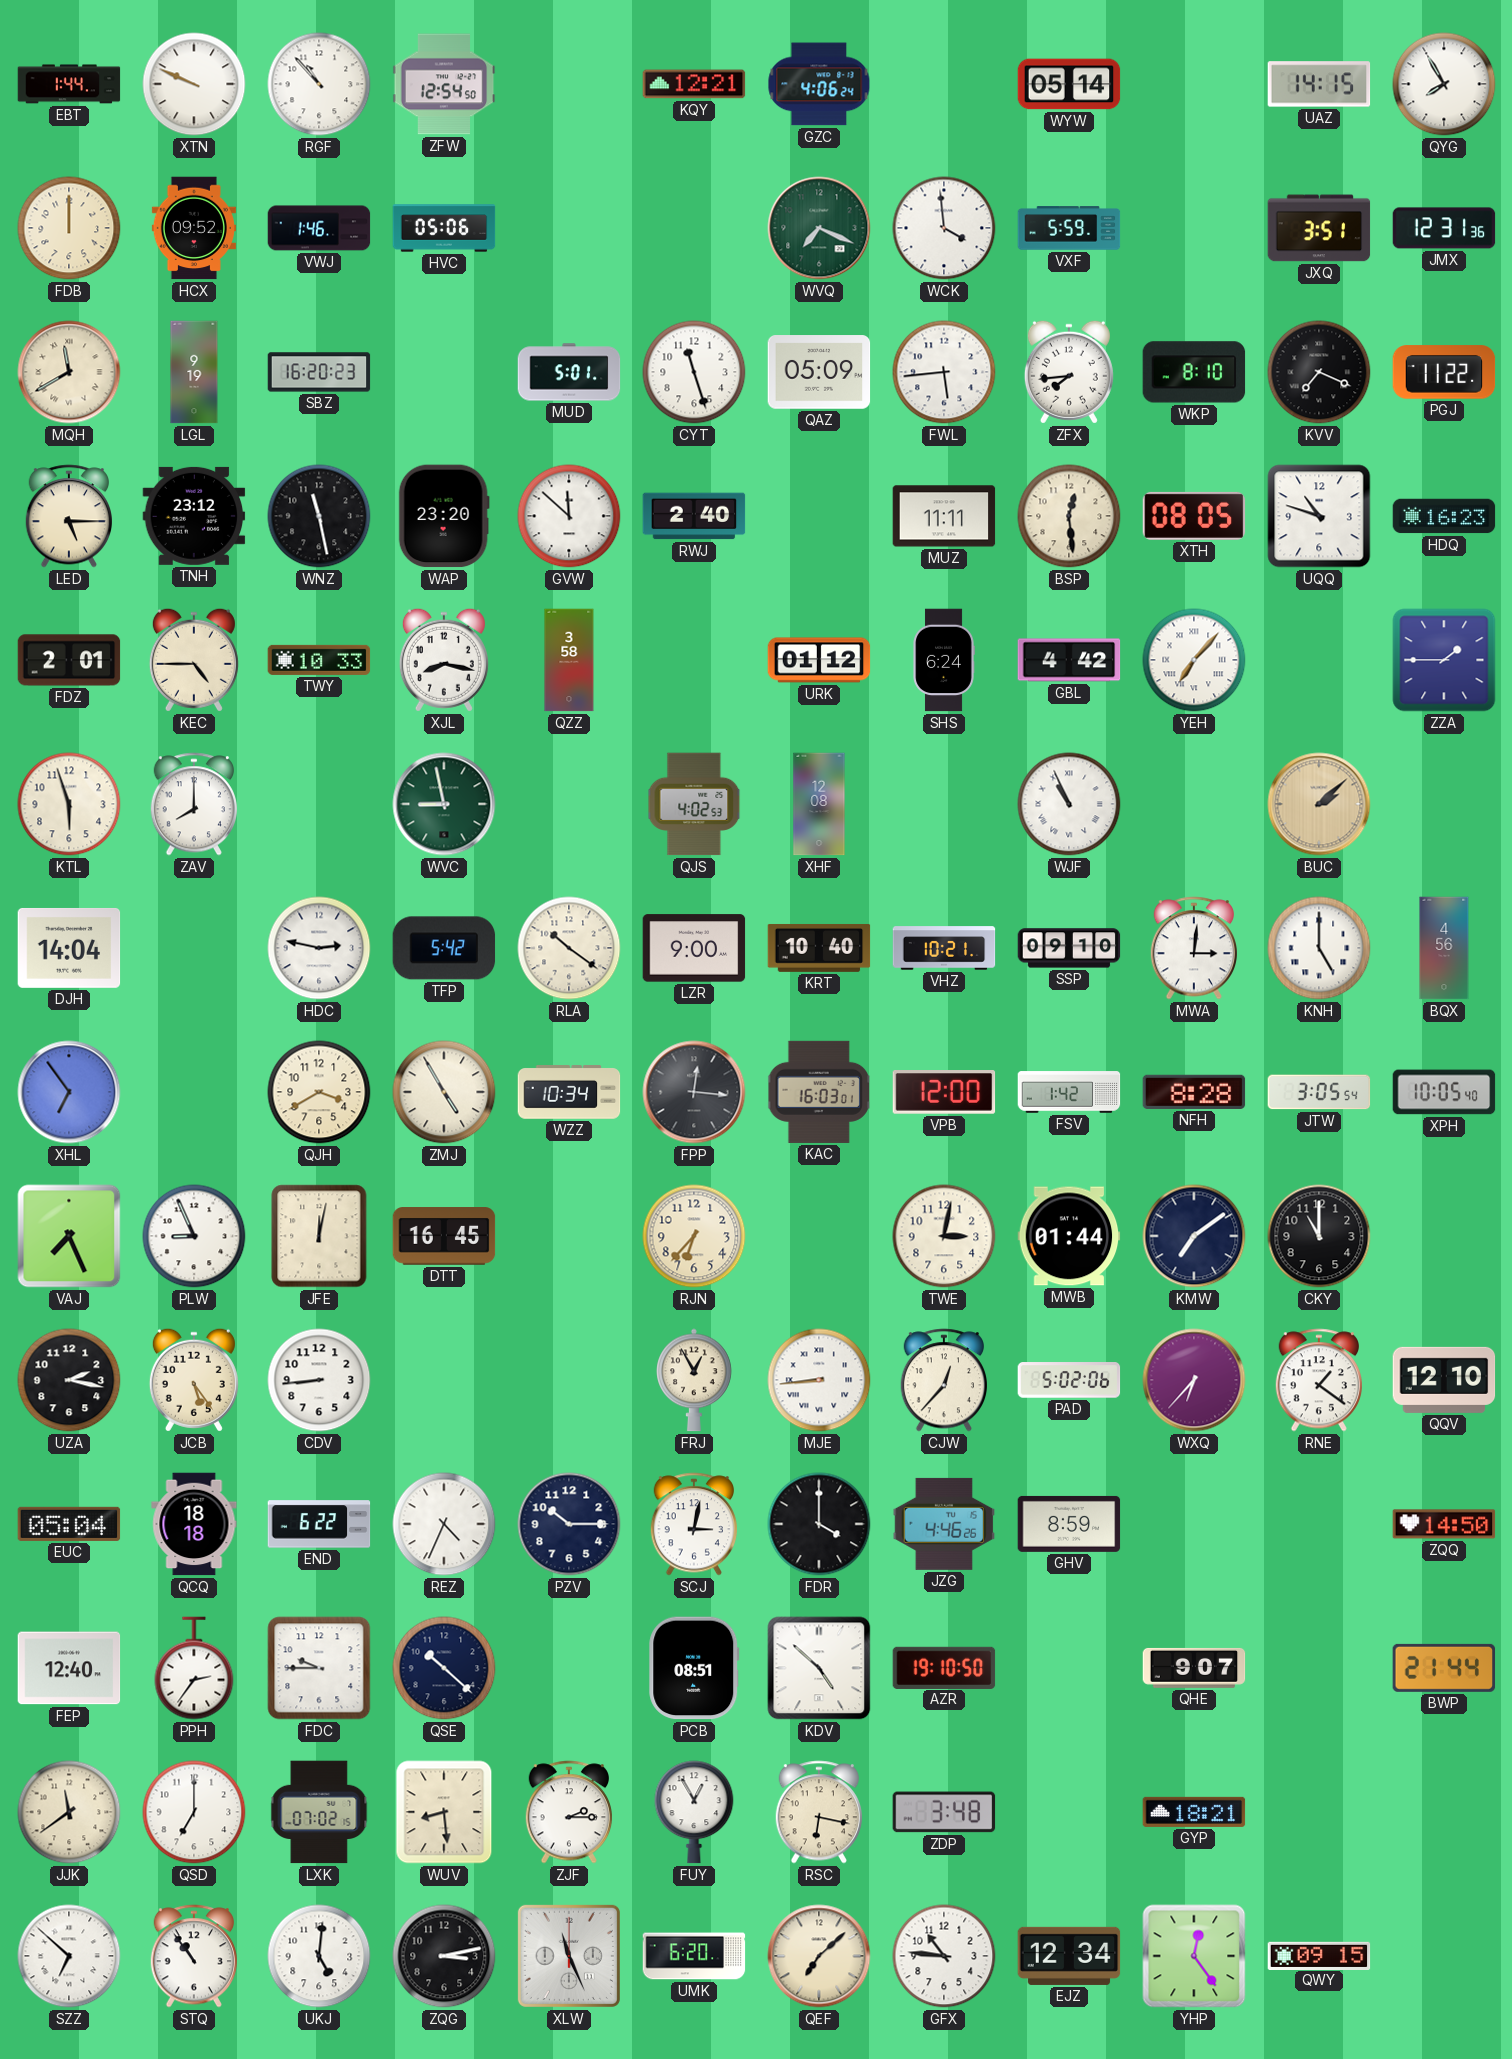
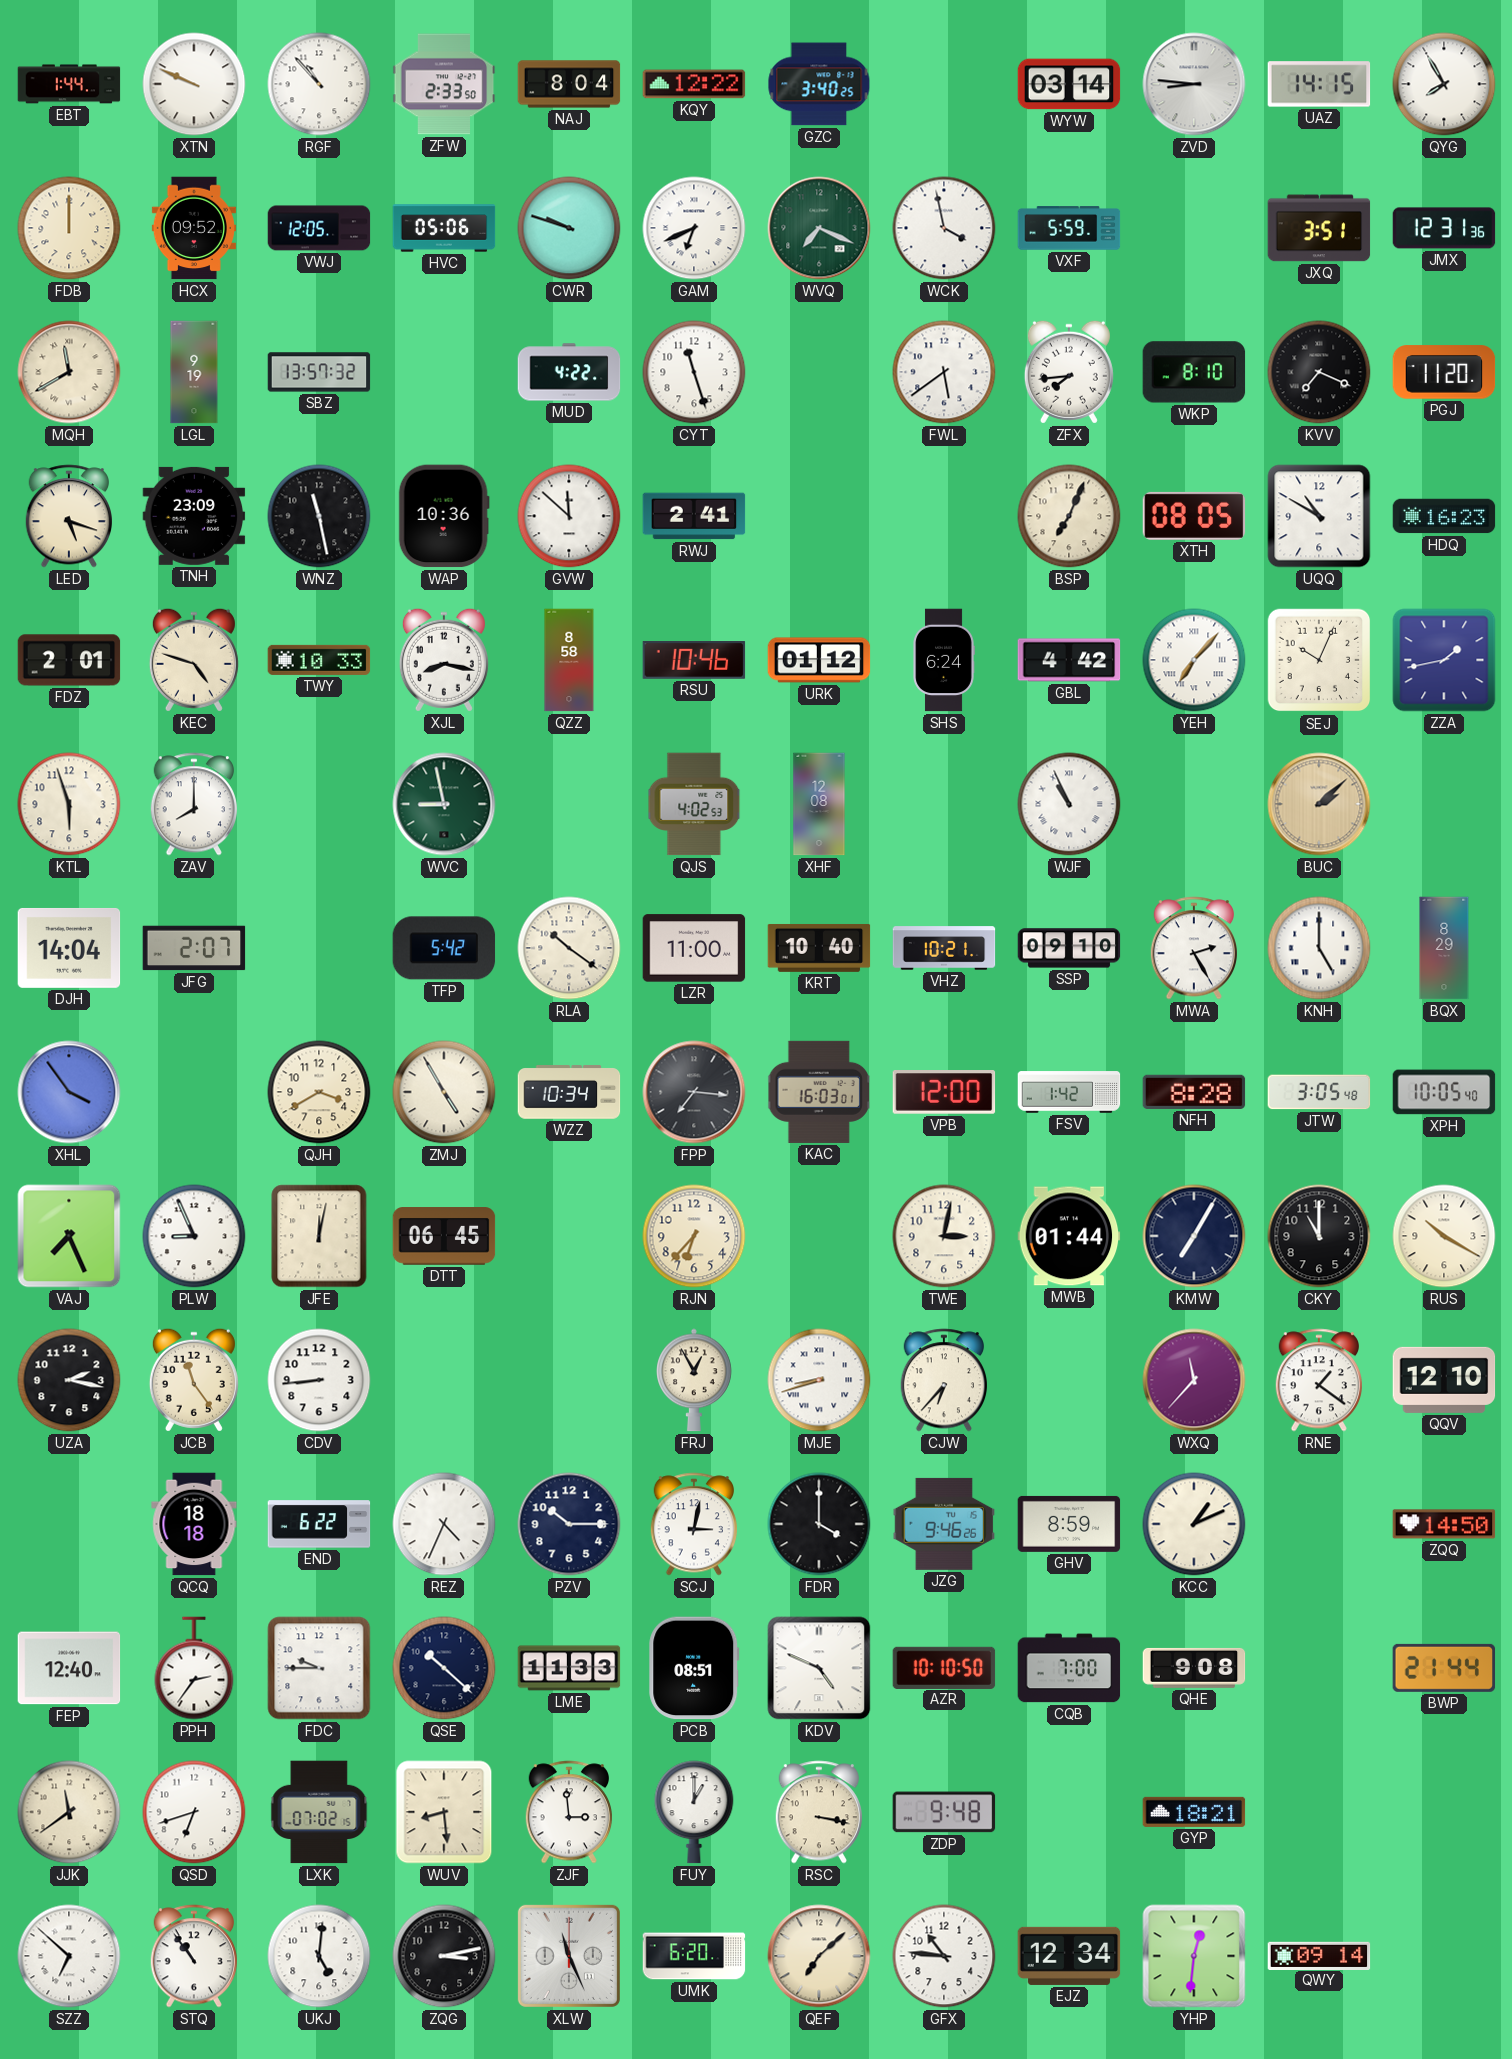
ZFW: 12:54 -> 2:33 (444, 84)
NAJ: none -> 8:04 (569, 84)
KQY: 12:21 -> 12:22 (694, 84)
GZC: 4:06 -> 3:40 (819, 84)
WYW: 05:14 -> 03:14 (1069, 84)
ZVD: none -> 8:46 (1194, 84)
VWJ: 1:46 -> 12:05 (319, 228)
CWR: none -> 9:48 (569, 228)
GAM: none -> 6:41 (694, 228)
WCK: 3:59 -> 3:58 (944, 228)
SBZ: 16:20 -> 13:57 (319, 372)
MUD: 5:01 -> 4:22 (569, 372)
QAZ: 05:09 -> none (819, 372)
FWL: 5:44 -> 5:39 (944, 372)
PGJ: 11:22 -> 11:20 (1444, 372)
LED: 5:15 -> 5:18 (68, 516)
TNH: 23:12 -> 23:09 (194, 516)
WAP: 23:20 -> 10:36 (444, 516)
RWJ: 2:40 -> 2:41 (694, 516)
MUZ: 11:11 -> none (944, 516)
BSP: 12:29 -> 7:04 (1069, 516)
UQQ: 10:48 -> 10:50 (1319, 516)
KEC: 4:45 -> 4:48 (194, 660)
QZZ: 3:58 -> 8:58 (569, 660)
RSU: none -> 10:46 (694, 661)
SEJ: none -> 10:04 (1319, 660)
ZZA: 1:45 -> 1:43 (1444, 660)
JFG: none -> 2:07 (194, 948)
HDC: 2:47 -> none (319, 948)
LZR: 9:00 -> 11:00 (694, 948)
MWA: 3:01 -> 2:25 (1193, 948)
BQX: 4:56 -> 8:29 (1444, 948)
XHL: 6:54 -> 3:54 (69, 1092)
FPP: 12:16 -> 7:16 (694, 1092)
JTW: 3:05:54 -> 3:05:48 (1319, 1092)
DTT: 16:45 -> 06:45 (444, 1236)
KMW: 7:09 -> 7:05 (1194, 1236)
RUS: none -> 10:20 (1444, 1236)
JCB: 5:24 -> 11:24 (194, 1380)
MJE: 8:44 -> 8:42 (819, 1380)
CJW: 12:37 -> 6:37 (943, 1380)
PAD: 5:02 -> none (1069, 1380)
WXQ: 6:37 -> 11:37 (1194, 1380)
EUC: 05:04 -> none (69, 1524)
JZG: 4:46 -> 9:46 (944, 1524)
KCC: none -> 1:11 (1194, 1524)
LME: none -> 11:33 (569, 1668)
KDV: 4:52 -> 4:49 (819, 1668)
AZR: 19:10 -> 10:10 (944, 1667)
CQB: none -> 7:00 (1069, 1668)
QHE: 9:07 -> 9:08 (1194, 1668)
QSD: 7:00 -> 6:42 (194, 1812)
ZJF: 2:15 -> 2:59 (568, 1812)
FUY: 12:55 -> 1:00 (694, 1812)
RSC: 6:17 -> 3:17 (818, 1812)
ZDP: 3:48 -> 9:48 (944, 1812)
YHP: 12:24 -> 12:31 (1194, 1956)
QWY: 09:15 -> 09:14 (1319, 1955)
